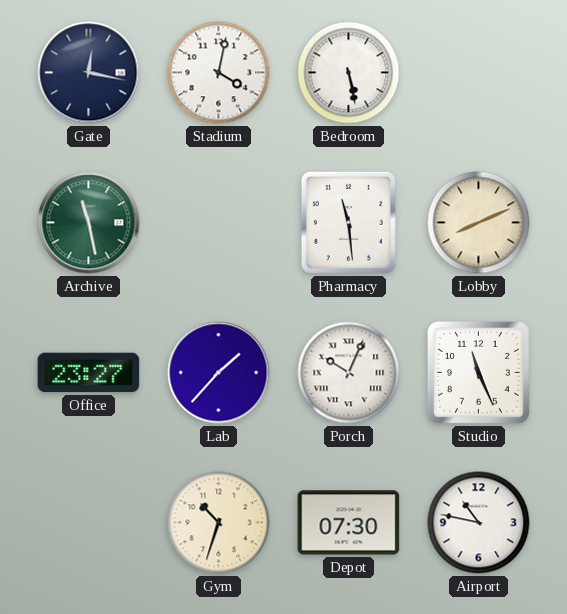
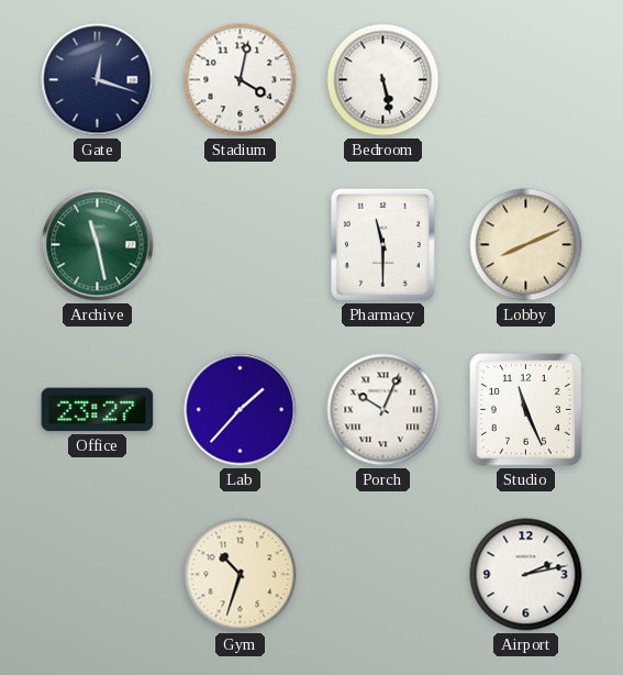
Gate: 12:17 -> 12:18 (98, 80)
Pharmacy: 11:29 -> 11:30 (382, 244)
Depot: 07:30 -> none (349, 523)
Airport: 10:47 -> 2:13 (526, 575)
